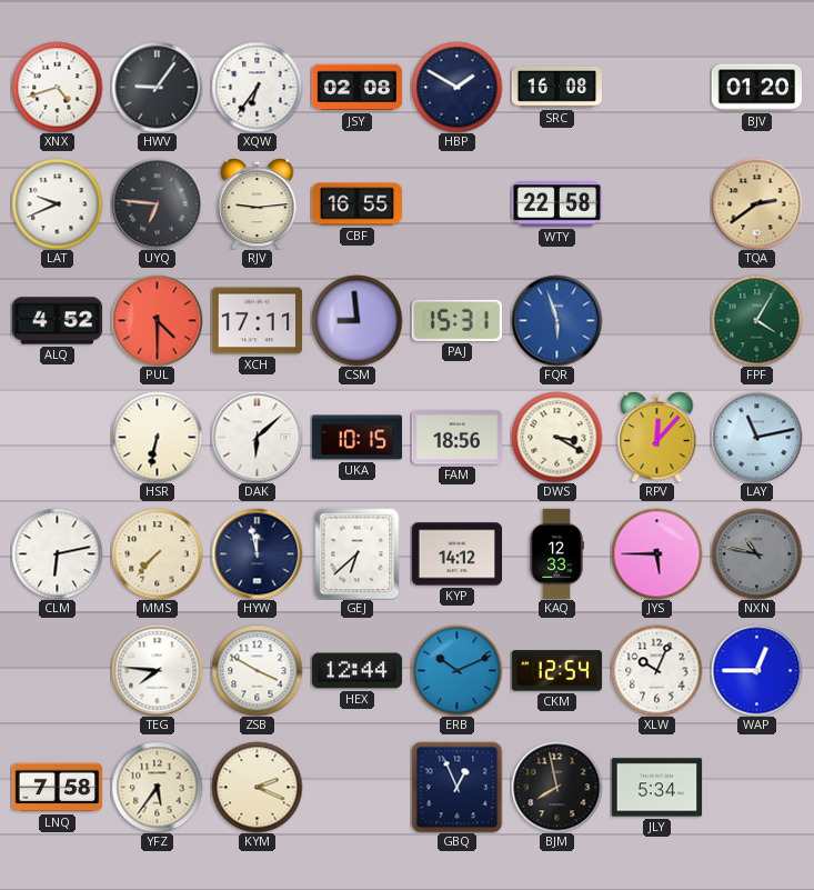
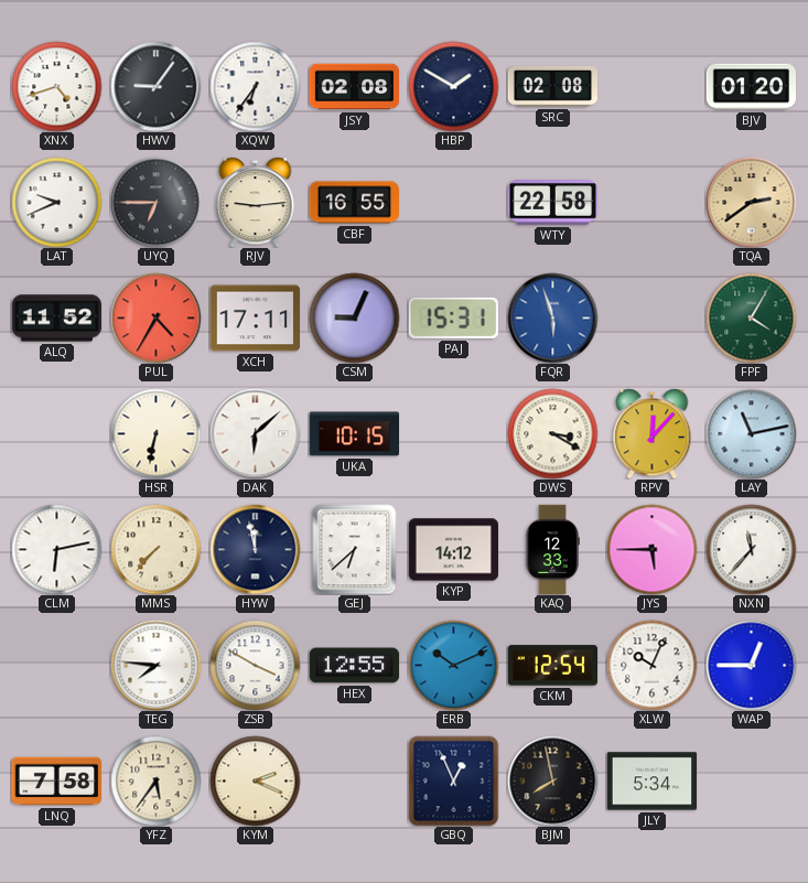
SRC: 16:08 -> 02:08 (552, 86)
UYQ: 6:46 -> 6:45 (155, 202)
ALQ: 4:52 -> 11:52 (56, 319)
PUL: 4:30 -> 4:35 (155, 317)
CSM: 8:59 -> 9:04 (354, 317)
FAM: 18:56 -> none (456, 438)
NXN: 10:47 -> 11:37 (751, 549)
NXN dial: grey -> white (751, 549)
HEX: 12:44 -> 12:55 (354, 666)
